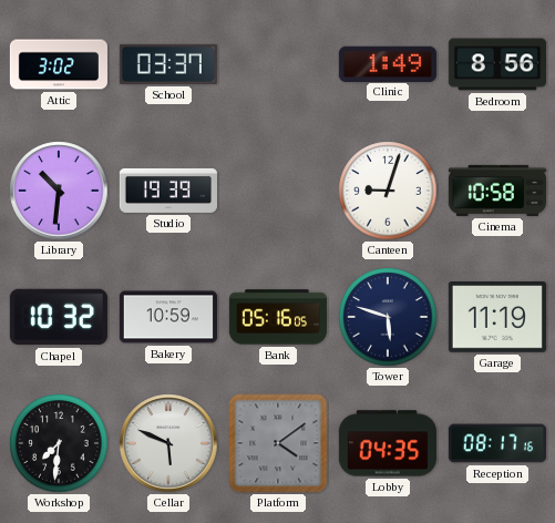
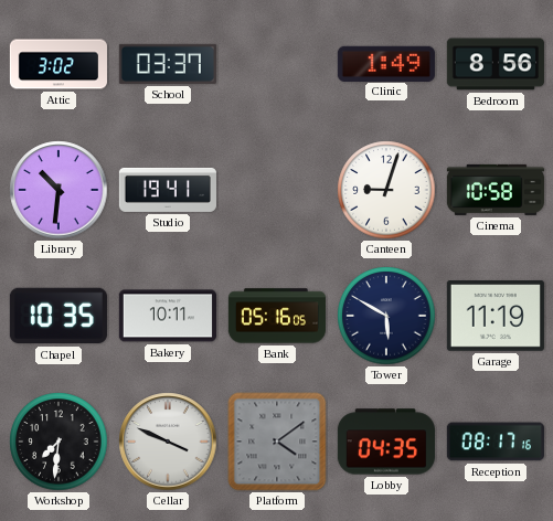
Studio: 19:39 -> 19:41 (168, 190)
Chapel: 10:32 -> 10:35 (59, 316)
Bakery: 10:59 -> 10:11 (168, 316)
Tower: 5:48 -> 5:50 (386, 316)
Cellar: 5:49 -> 3:49 (168, 442)
